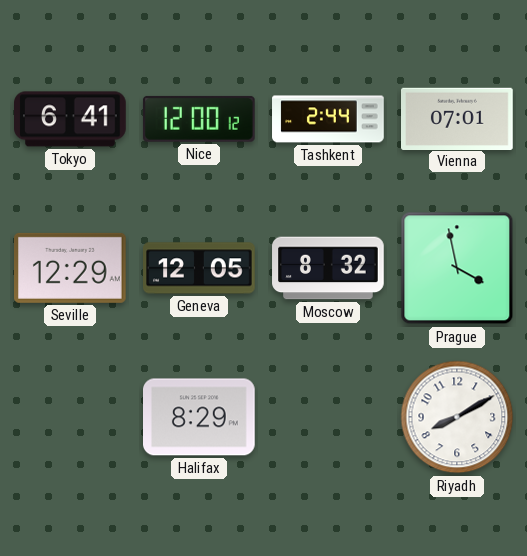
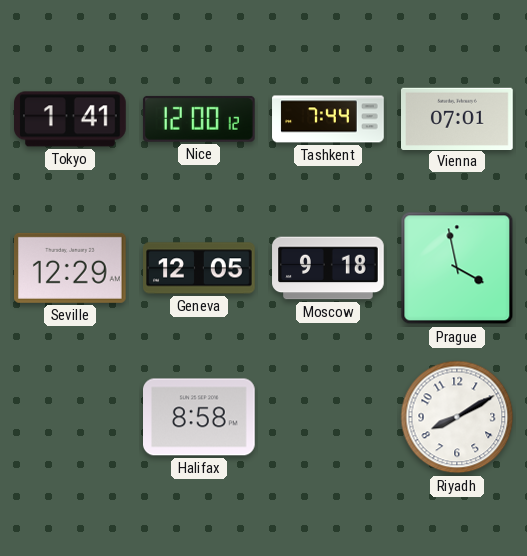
Tokyo: 6:41 -> 1:41 (70, 119)
Tashkent: 2:44 -> 7:44 (328, 119)
Moscow: 8:32 -> 9:18 (328, 268)
Halifax: 8:29 -> 8:58 (200, 417)
